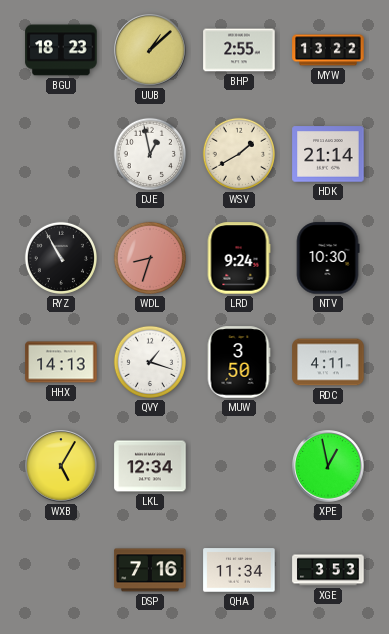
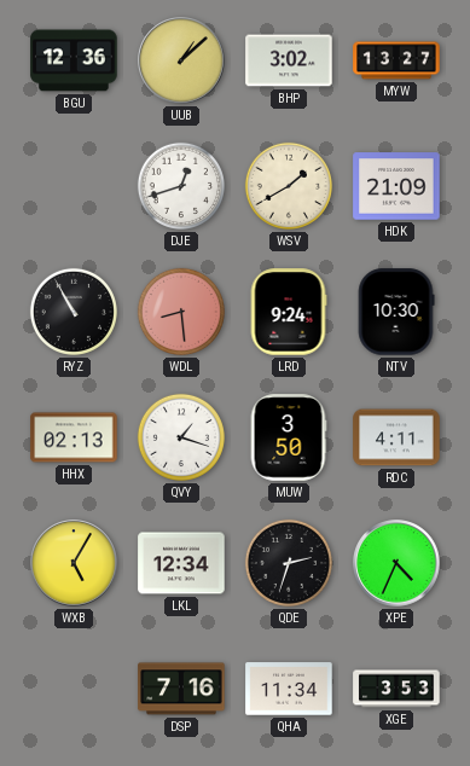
BGU: 18:23 -> 12:36 (74, 60)
BHP: 2:55 -> 3:02 (289, 60)
MYW: 13:22 -> 13:27 (396, 60)
DJE: 12:58 -> 12:42 (181, 186)
HDK: 21:14 -> 21:09 (396, 186)
WDL: 8:33 -> 8:29 (181, 312)
HHX: 14:13 -> 02:13 (74, 437)
QDE: none -> 2:33 (289, 563)
XPE: 12:58 -> 4:34 (396, 563)
